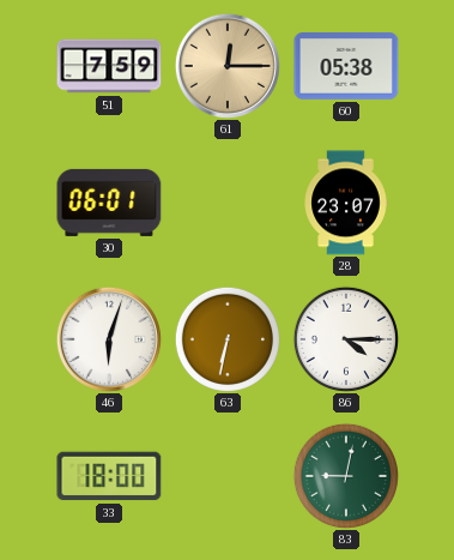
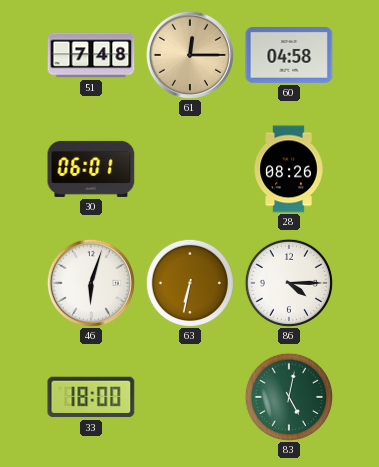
51: 7:59 -> 7:48 (91, 55)
60: 05:38 -> 04:58 (289, 56)
28: 23:07 -> 08:26 (289, 169)
83: 9:02 -> 5:02 (289, 397)
